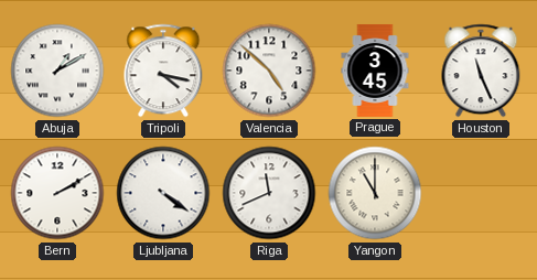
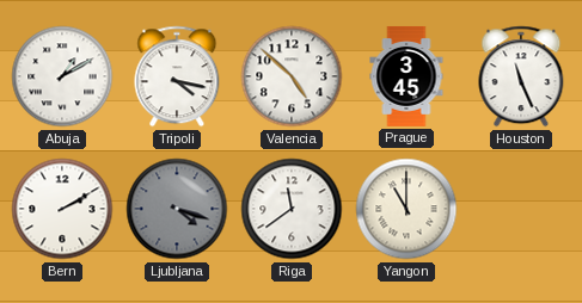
Ljubljana: 4:21 -> 4:18 (177, 209)
Ljubljana dial: white -> grey (177, 209)
Riga: 11:41 -> 11:39 (292, 209)
